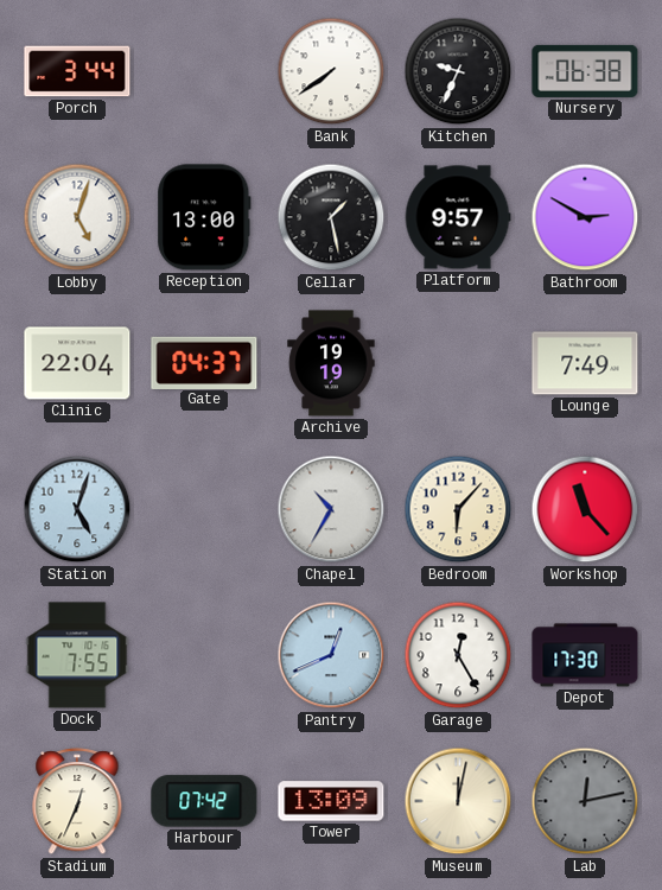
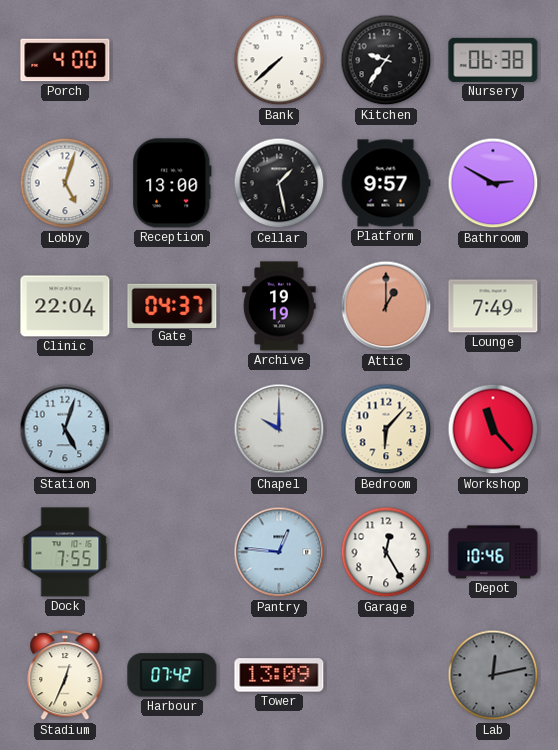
Porch: 3:44 -> 4:00 (65, 60)
Bank: 7:39 -> 7:38 (279, 60)
Kitchen: 9:34 -> 9:36 (386, 60)
Attic: none -> 1:00 (386, 306)
Chapel: 10:35 -> 10:00 (279, 429)
Pantry: 12:41 -> 12:46 (279, 552)
Depot: 17:30 -> 10:46 (493, 552)
Museum: 12:02 -> none (458, 801)
